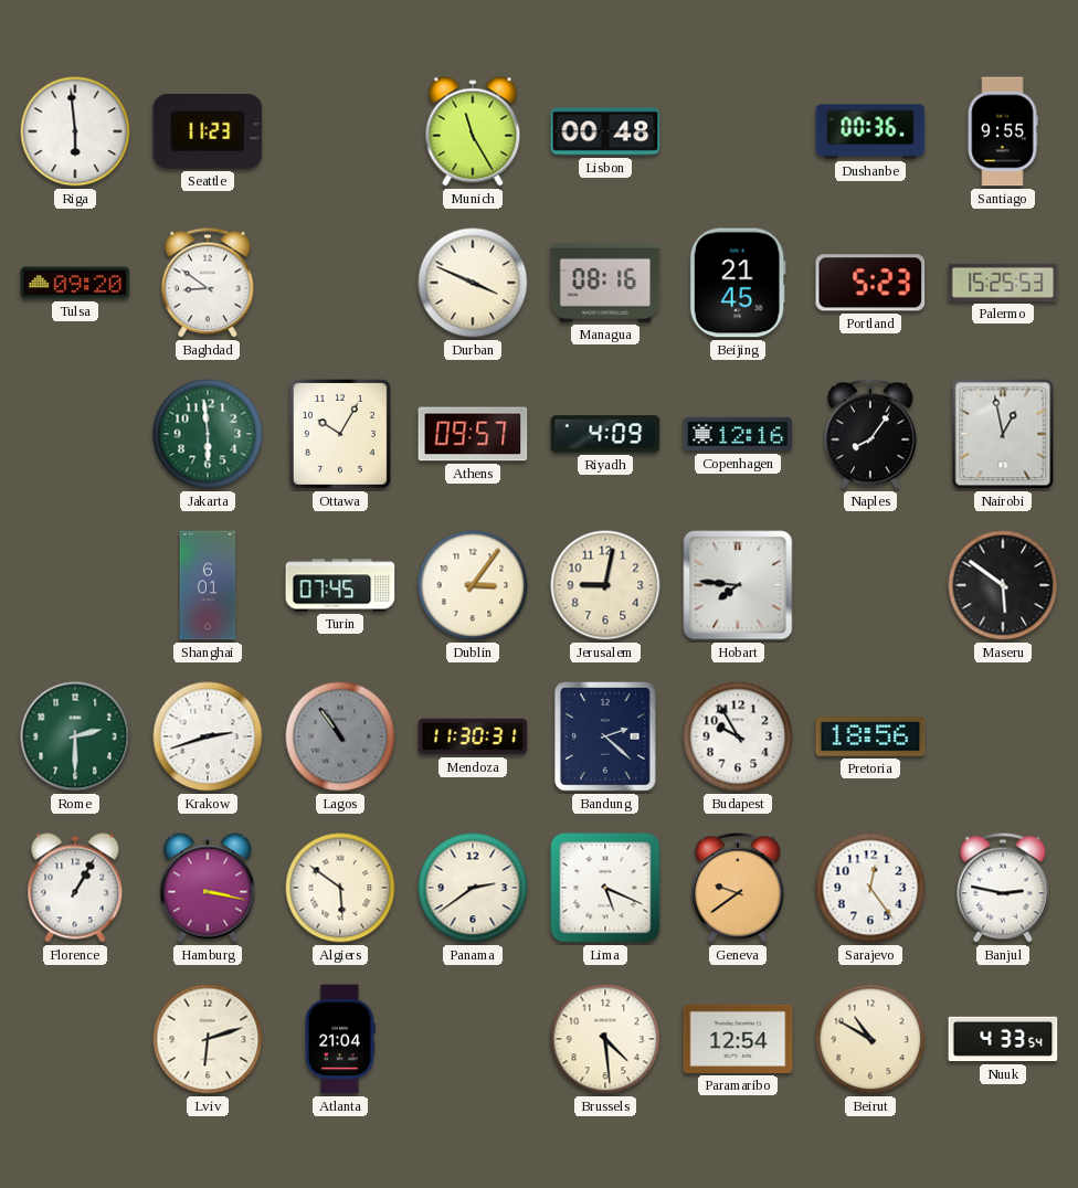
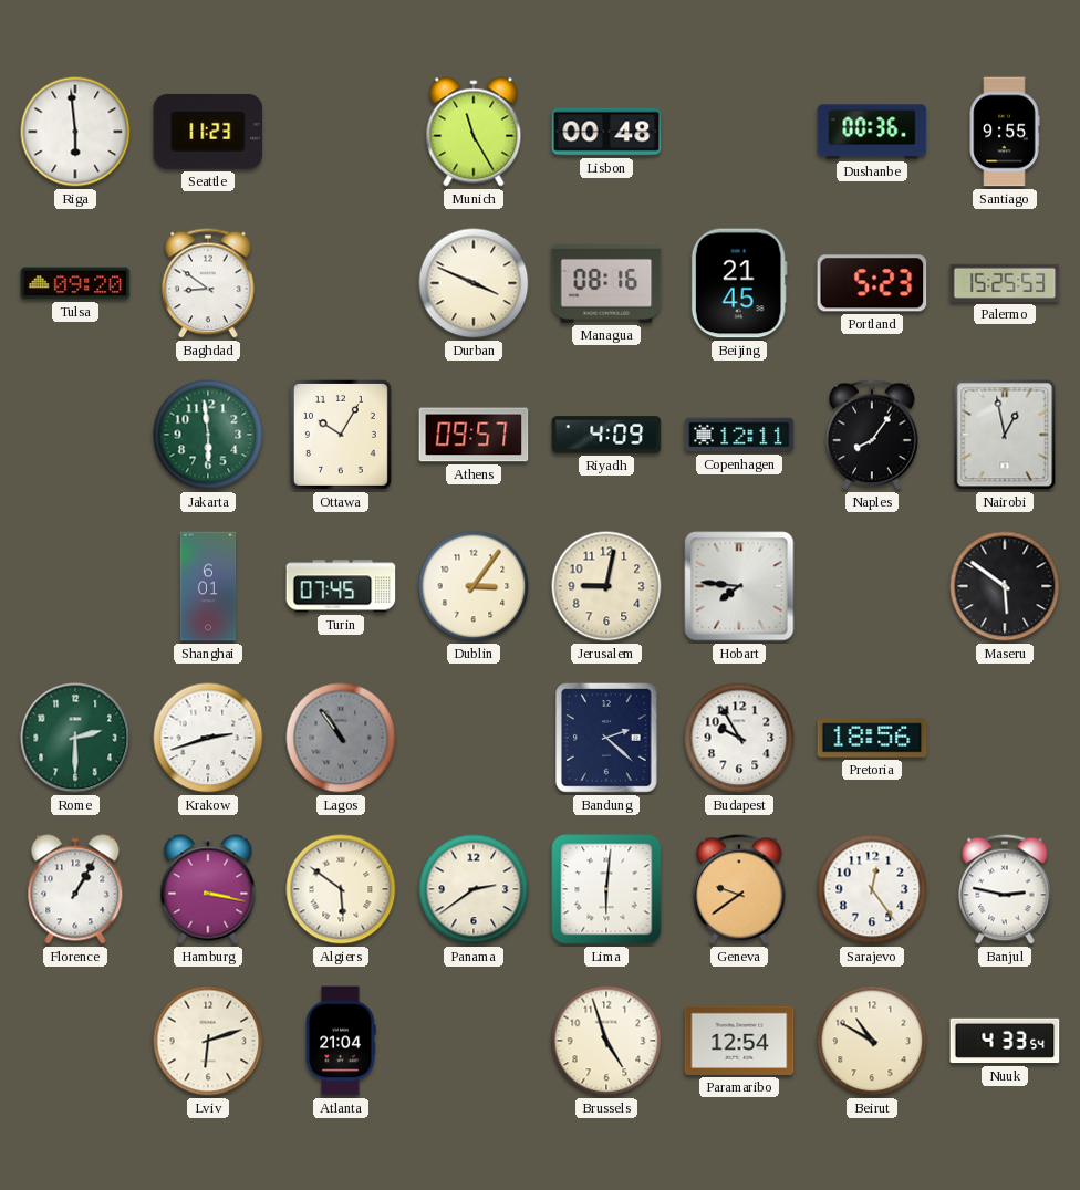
Copenhagen: 12:16 -> 12:11 (739, 435)
Mendoza: 11:30 -> none (473, 736)
Lima: 5:19 -> 6:01 (606, 889)
Brussels: 4:29 -> 4:57 (606, 1041)
